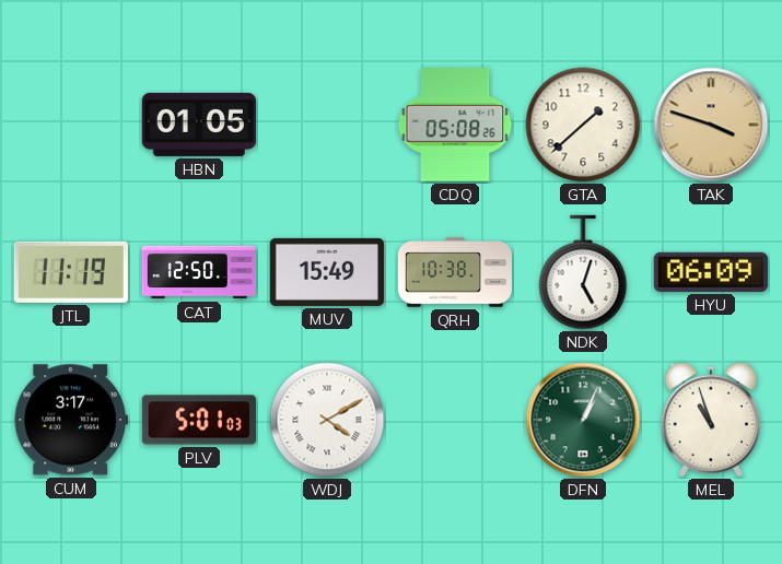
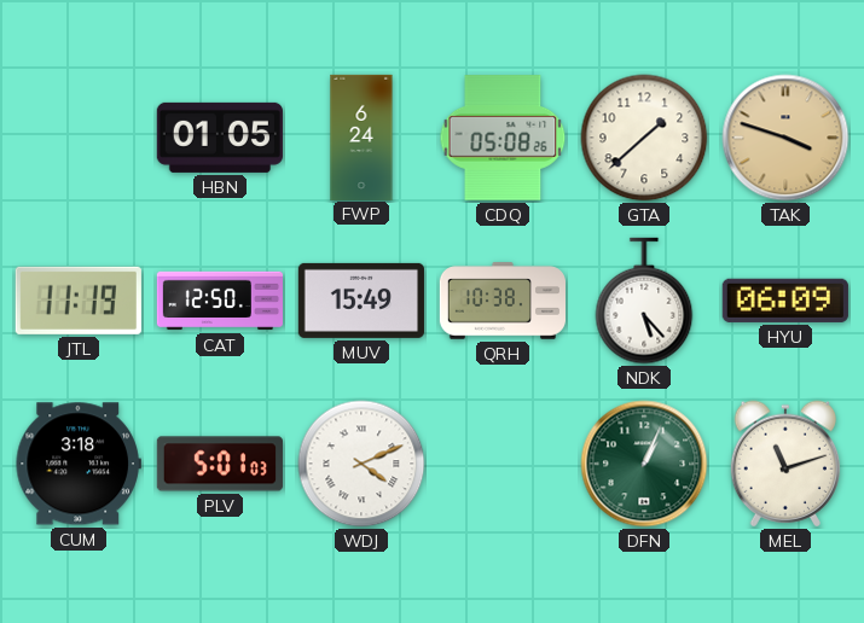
FWP: none -> 6:24 (361, 136)
NDK: 5:03 -> 5:23 (644, 301)
CUM: 3:17 -> 3:18 (79, 464)
WDJ: 4:10 -> 4:11 (361, 464)
MEL: 10:57 -> 11:12 (784, 464)
